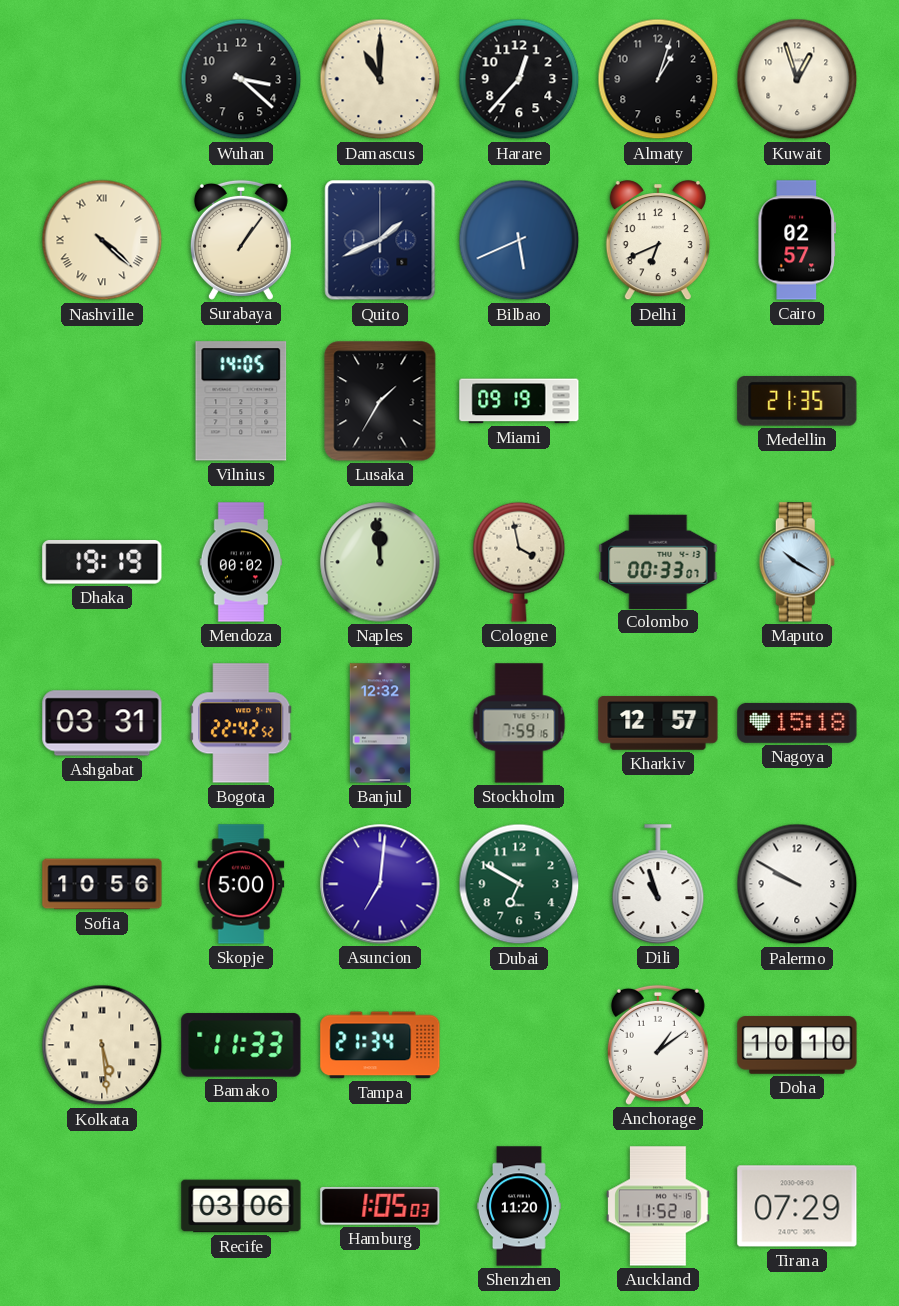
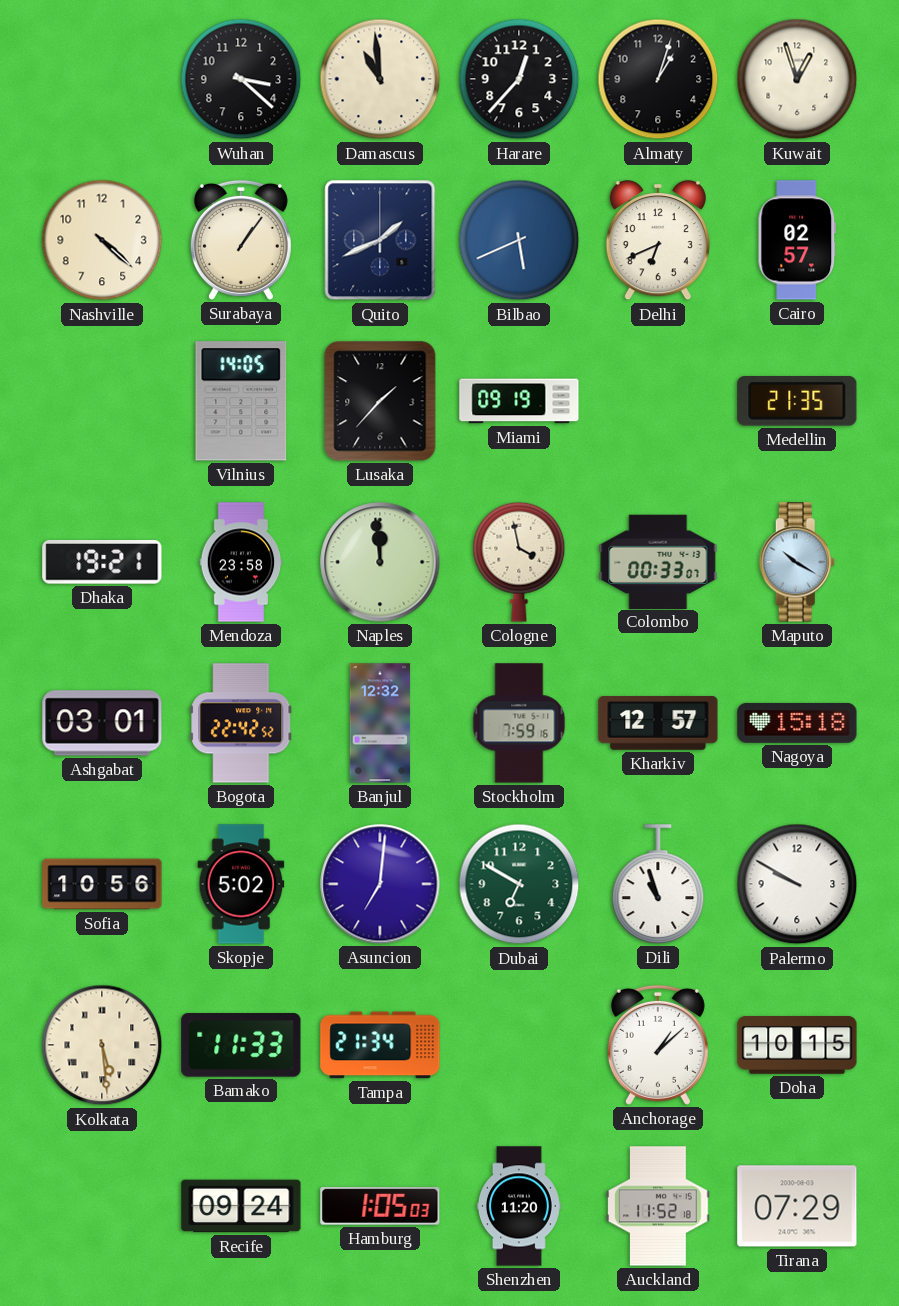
Damascus: 11:00 -> 10:59 (380, 79)
Nashville numerals: Roman -> Arabic (102, 240)
Lusaka: 1:35 -> 1:37 (380, 401)
Dhaka: 19:19 -> 19:21 (102, 563)
Mendoza: 00:02 -> 23:58 (241, 562)
Ashgabat: 03:31 -> 03:01 (102, 723)
Skopje: 5:00 -> 5:02 (241, 884)
Anchorage: 1:09 -> 1:08 (658, 1045)
Doha: 10:10 -> 10:15 (797, 1045)
Recife: 03:06 -> 09:24 (241, 1206)
